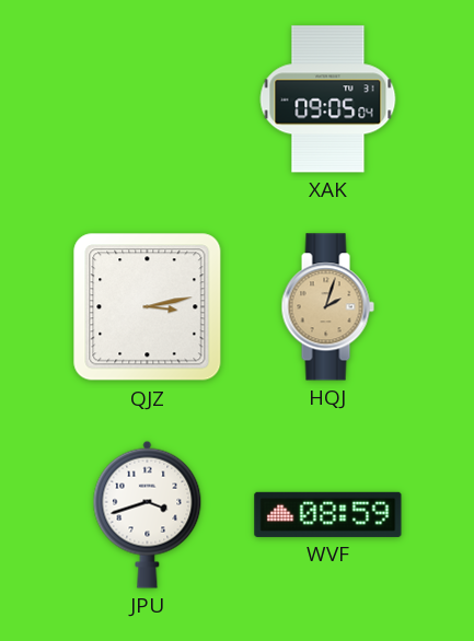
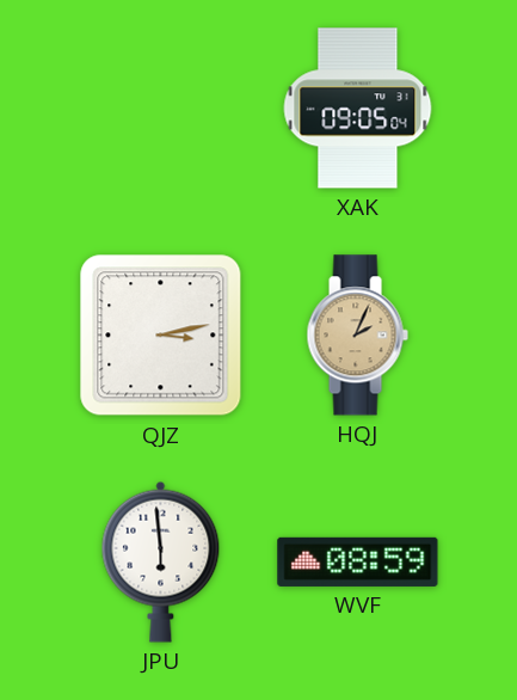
HQJ: 2:03 -> 2:04 (357, 336)
JPU: 3:42 -> 5:59 (161, 561)
